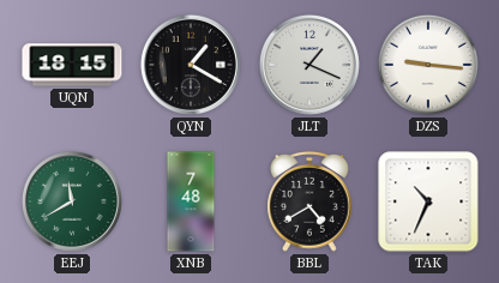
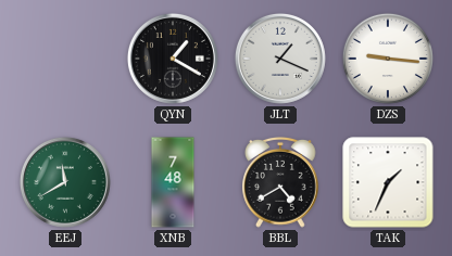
UQN: 18:15 -> none (72, 65)
TAK: 10:34 -> 1:34 (388, 182)
